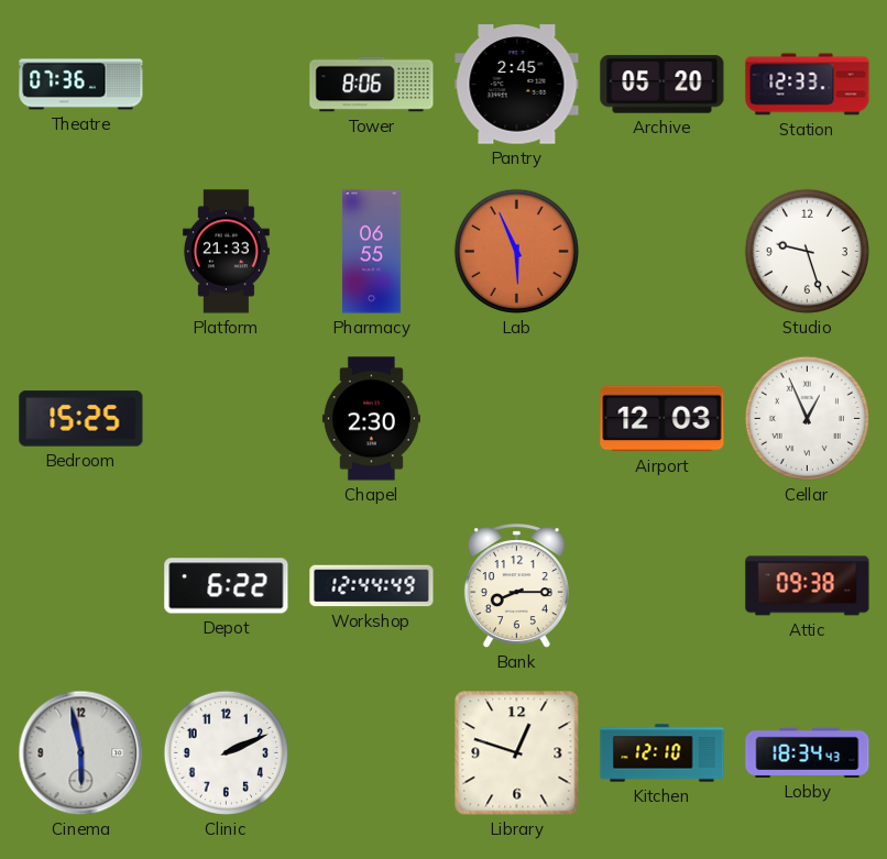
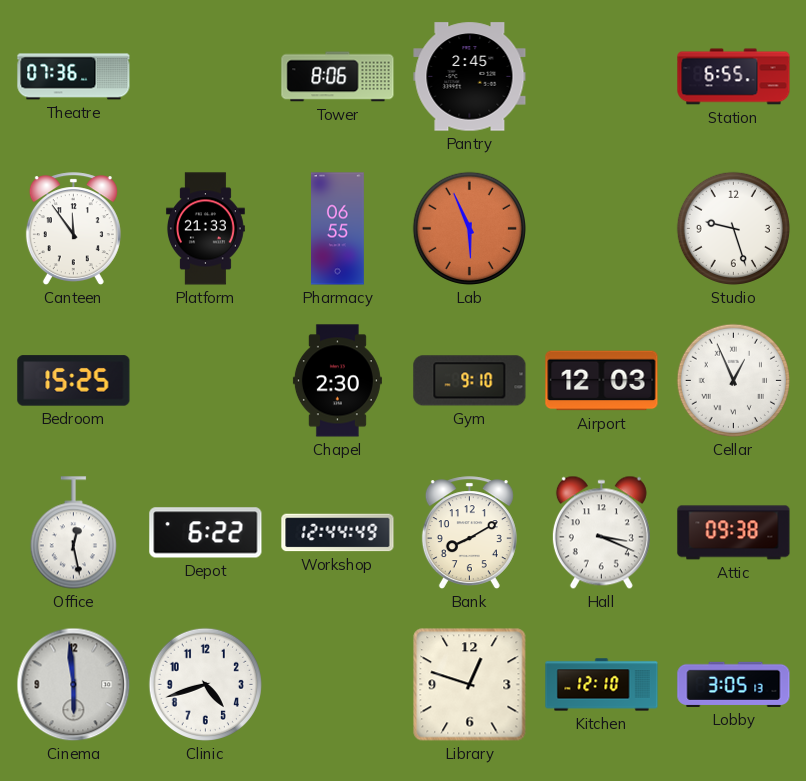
Archive: 05:20 -> none (662, 85)
Station: 12:33 -> 6:55 (734, 77)
Canteen: none -> 11:54 (73, 229)
Gym: none -> 9:10 (470, 381)
Office: none -> 12:28 (73, 533)
Bank: 8:15 -> 8:10 (469, 533)
Hall: none -> 3:19 (601, 533)
Cinema: 5:58 -> 5:59 (74, 685)
Clinic: 2:11 -> 4:42 (205, 684)
Lobby: 18:34 -> 3:05 (734, 684)
